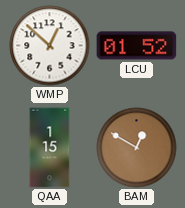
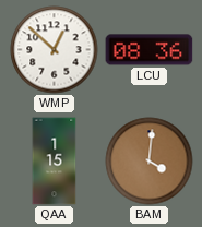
LCU: 01:52 -> 08:36 (150, 50)
BAM: 12:50 -> 4:01 (150, 162)
